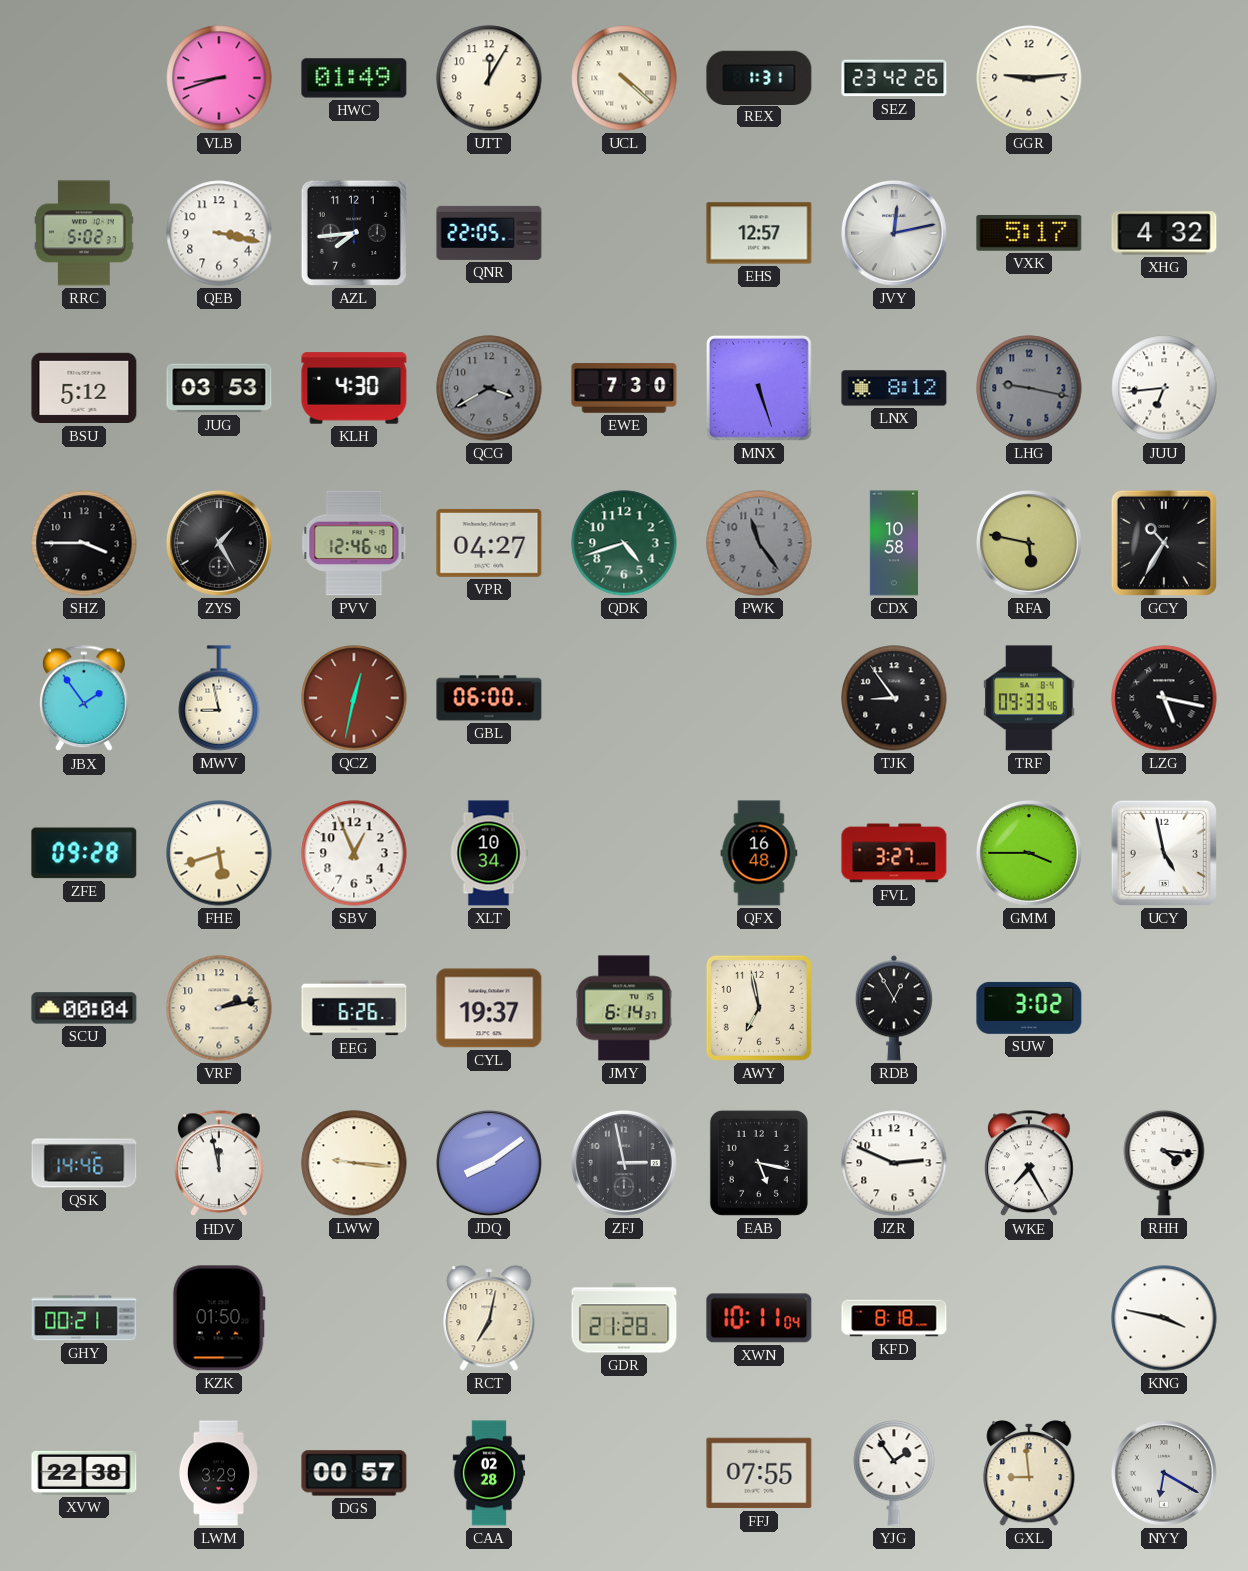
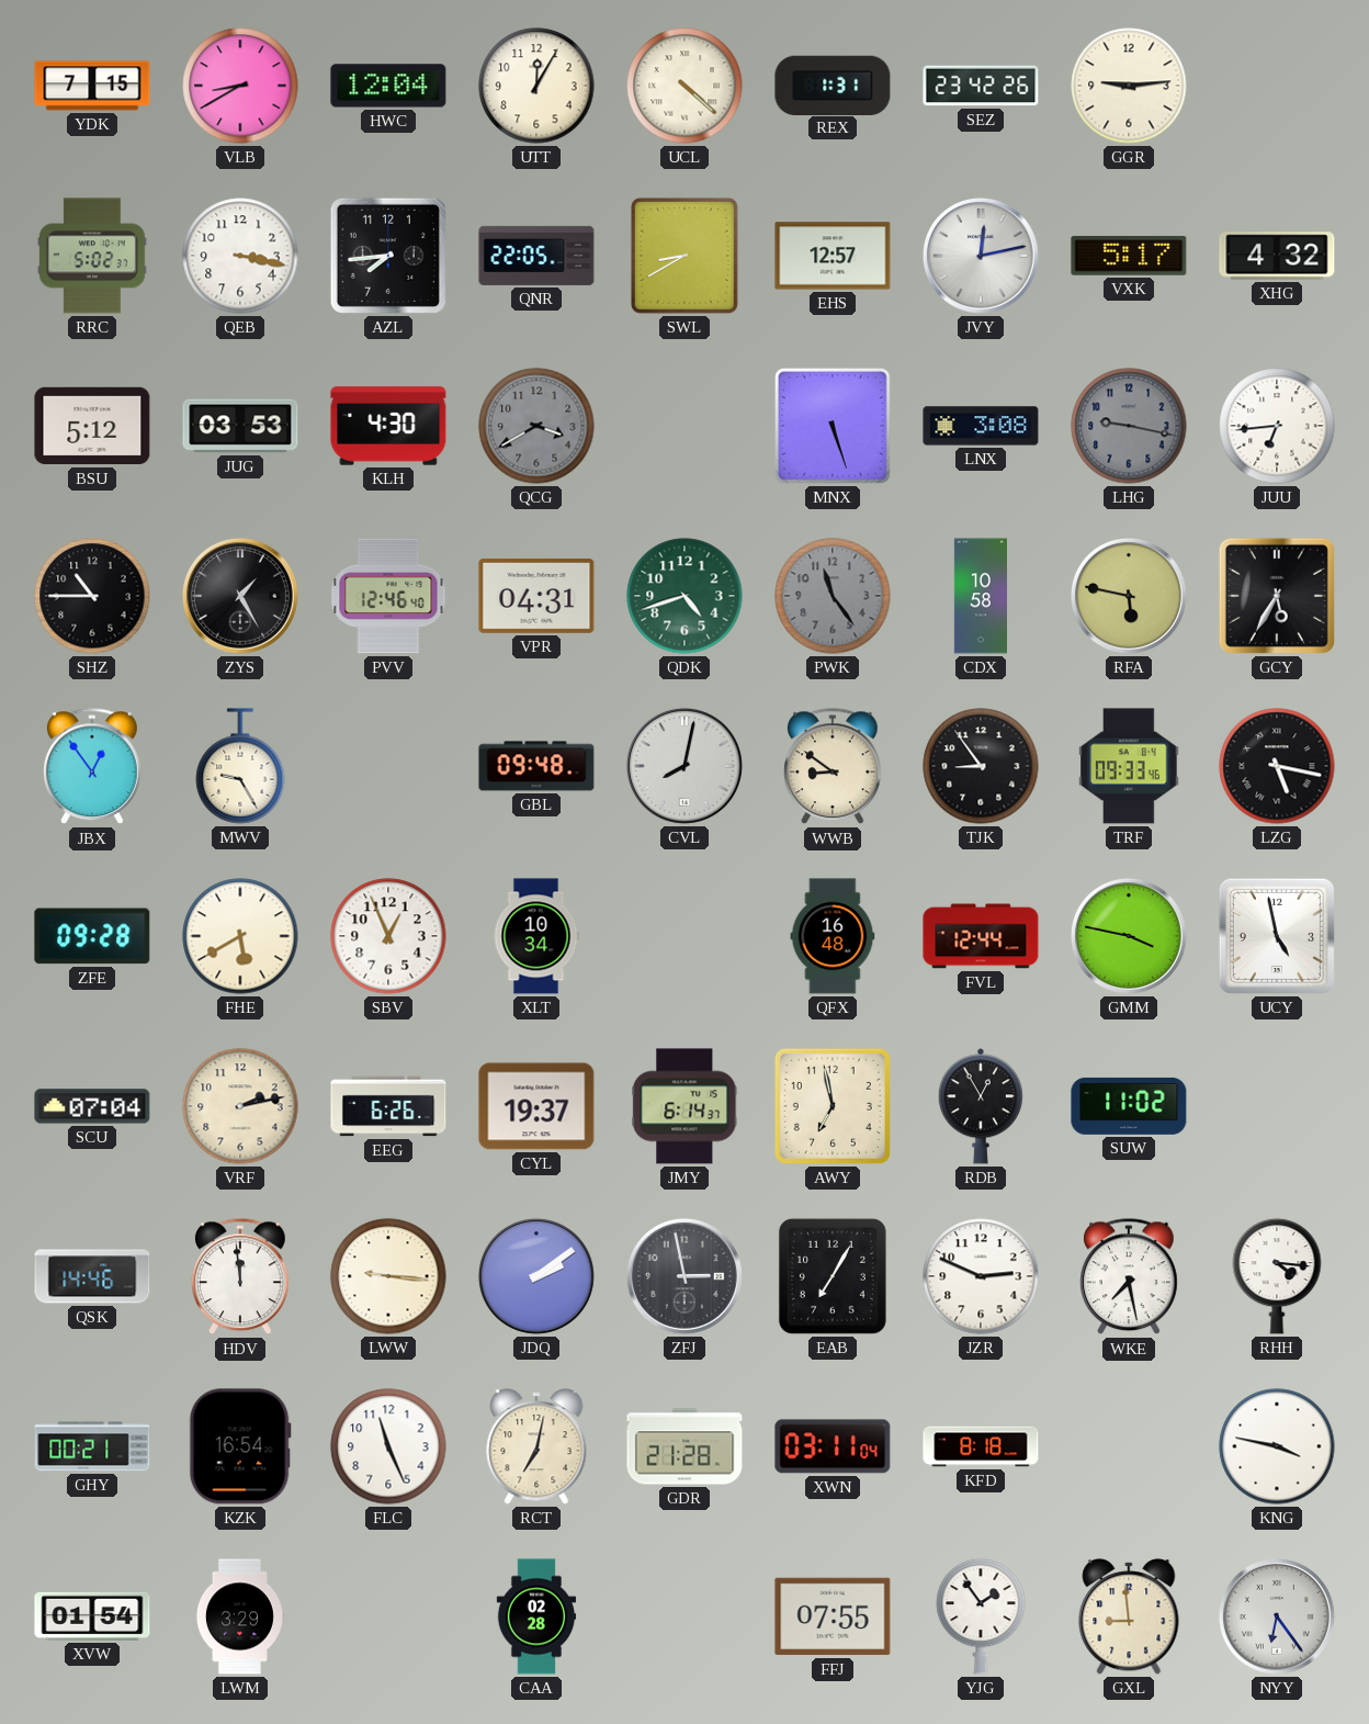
YDK: none -> 7:15 (92, 86)
VLB: 8:42 -> 8:40 (240, 86)
HWC: 01:49 -> 12:04 (388, 86)
SWL: none -> 8:40 (684, 256)
EWE: 7:30 -> none (624, 388)
LNX: 8:12 -> 3:08 (981, 426)
SHZ: 3:45 -> 10:45 (92, 596)
VPR: 04:27 -> 04:31 (536, 596)
GCY: 10:35 -> 5:35 (1277, 596)
JBX: 1:54 -> 12:54 (93, 767)
MWV: 8:58 -> 9:25 (240, 766)
QCZ: 12:32 -> none (354, 698)
GBL: 06:00 -> 09:48 (536, 766)
CVL: none -> 8:02 (684, 766)
WWB: none -> 8:51 (834, 767)
FHE: 5:42 -> 5:40 (240, 936)
FVL: 3:27 -> 12:44 (981, 936)
GMM: 3:45 -> 3:47 (1129, 936)
SCU: 00:04 -> 07:04 (92, 1106)
SUW: 3:02 -> 11:02 (1129, 1106)
HDV: 11:58 -> 11:59 (241, 1277)
JDQ: 8:09 -> 2:09 (536, 1276)
EAB: 5:17 -> 7:05 (833, 1276)
WKE: 7:25 -> 7:28 (1130, 1277)
KZK: 01:50 -> 16:54 (240, 1446)
FLC: none -> 11:26 (388, 1446)
XWN: 10:11 -> 03:11 (833, 1446)
XVW: 22:38 -> 01:54 (92, 1616)
DGS: 00:57 -> none (354, 1473)
NYY: 6:20 -> 6:24 (1277, 1616)
